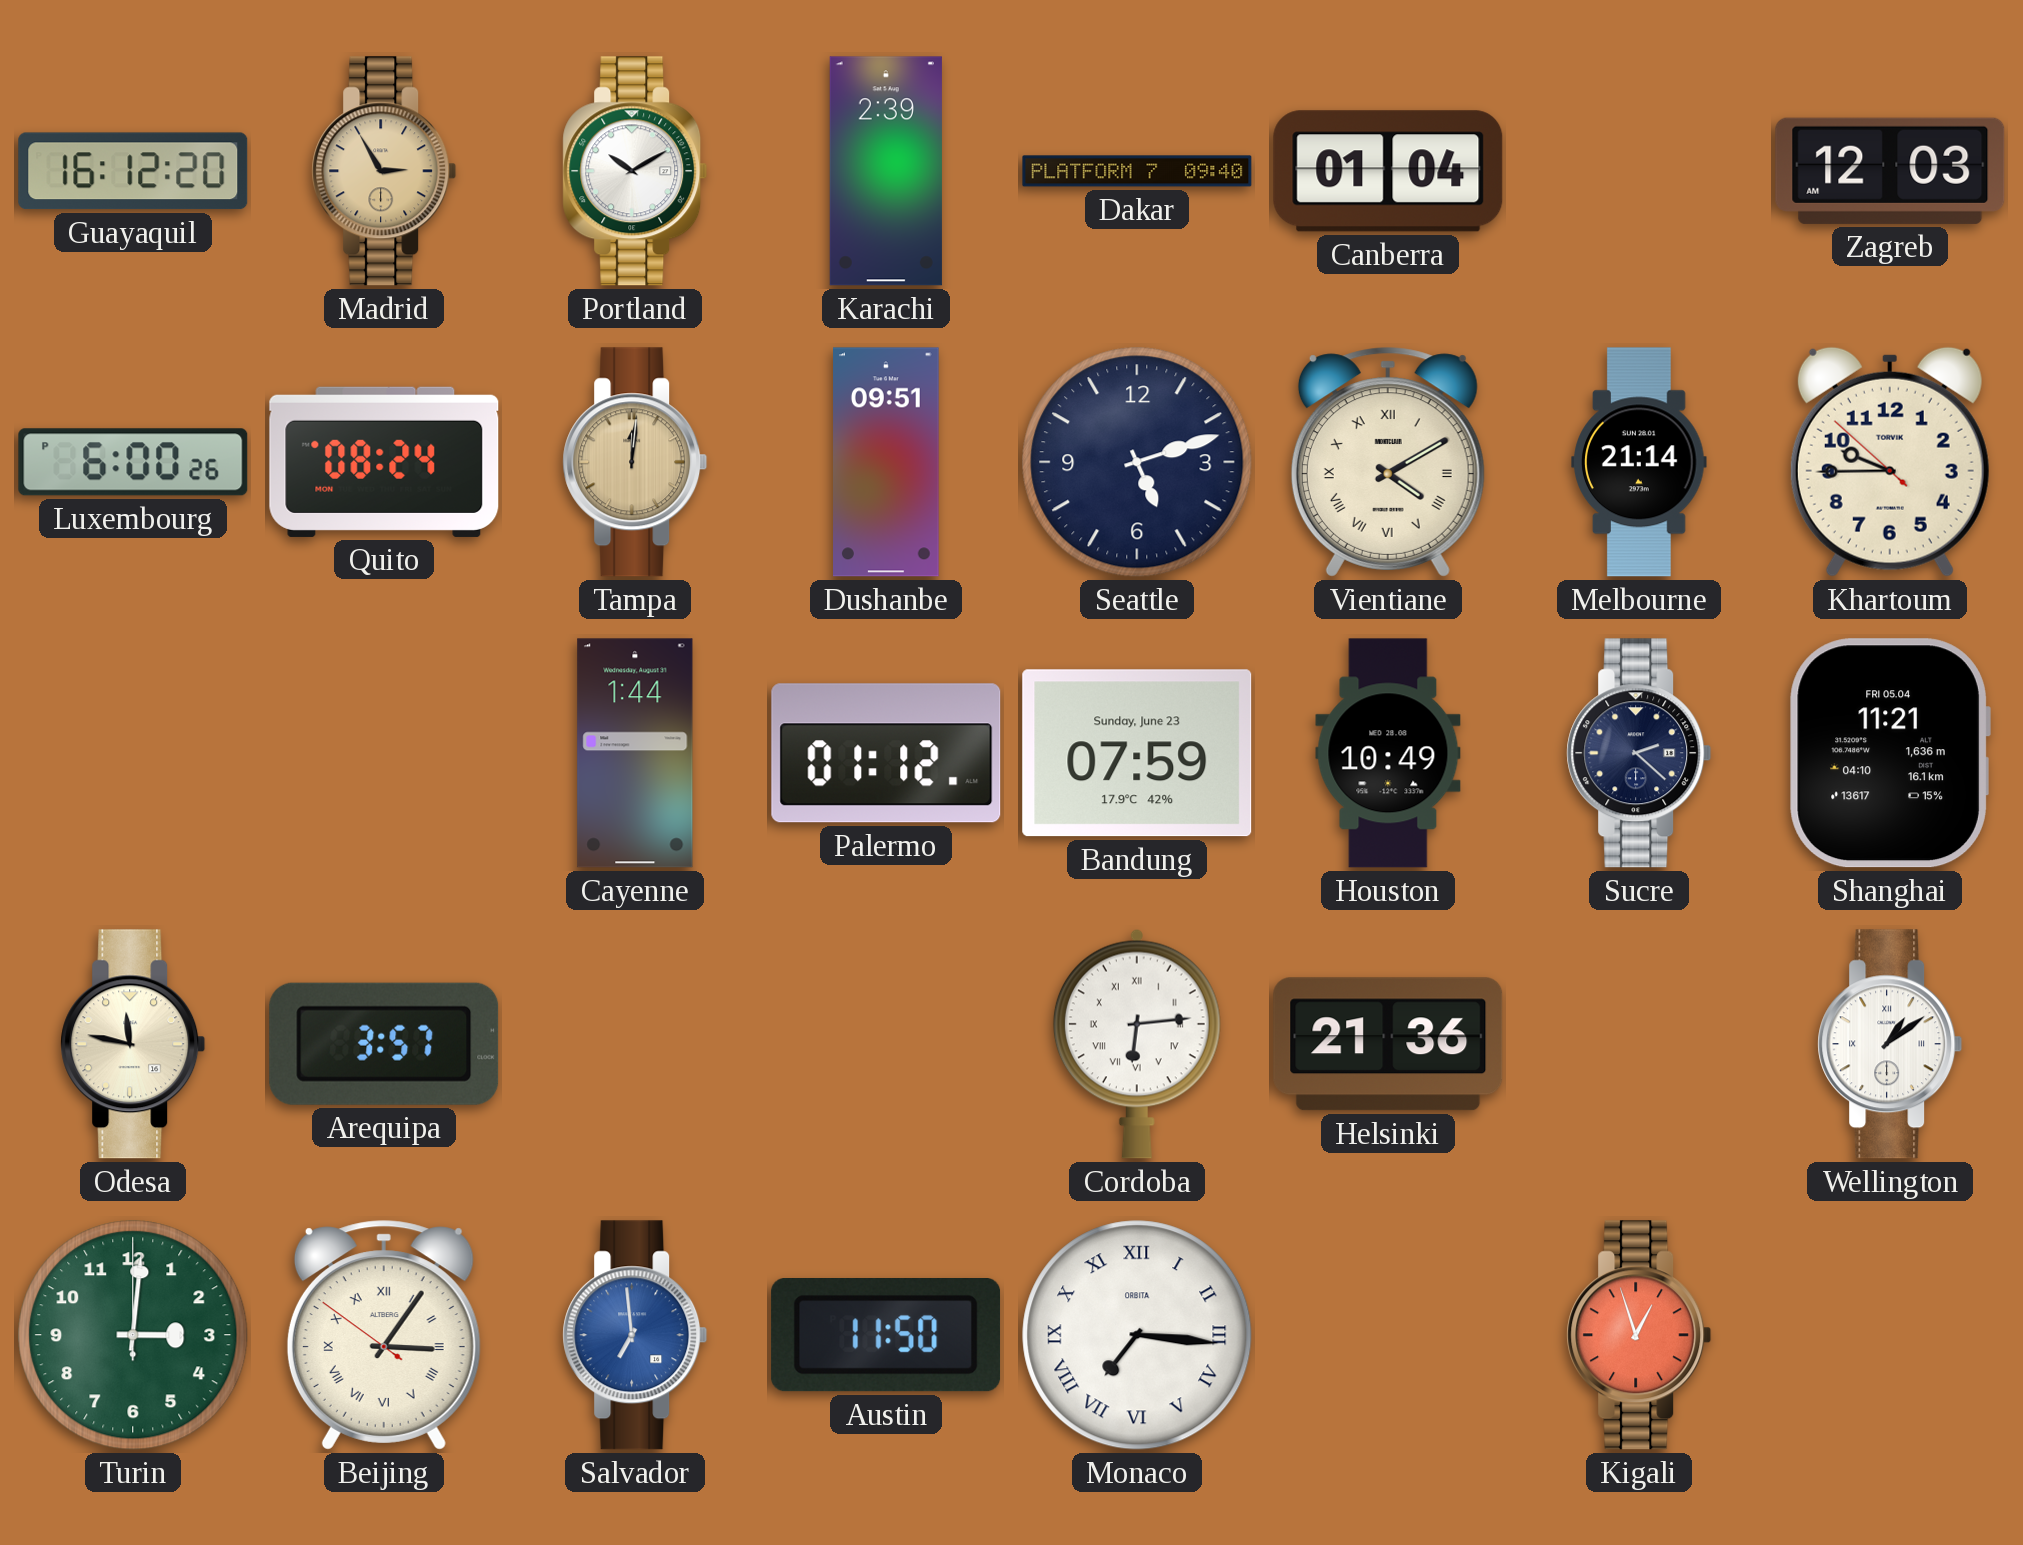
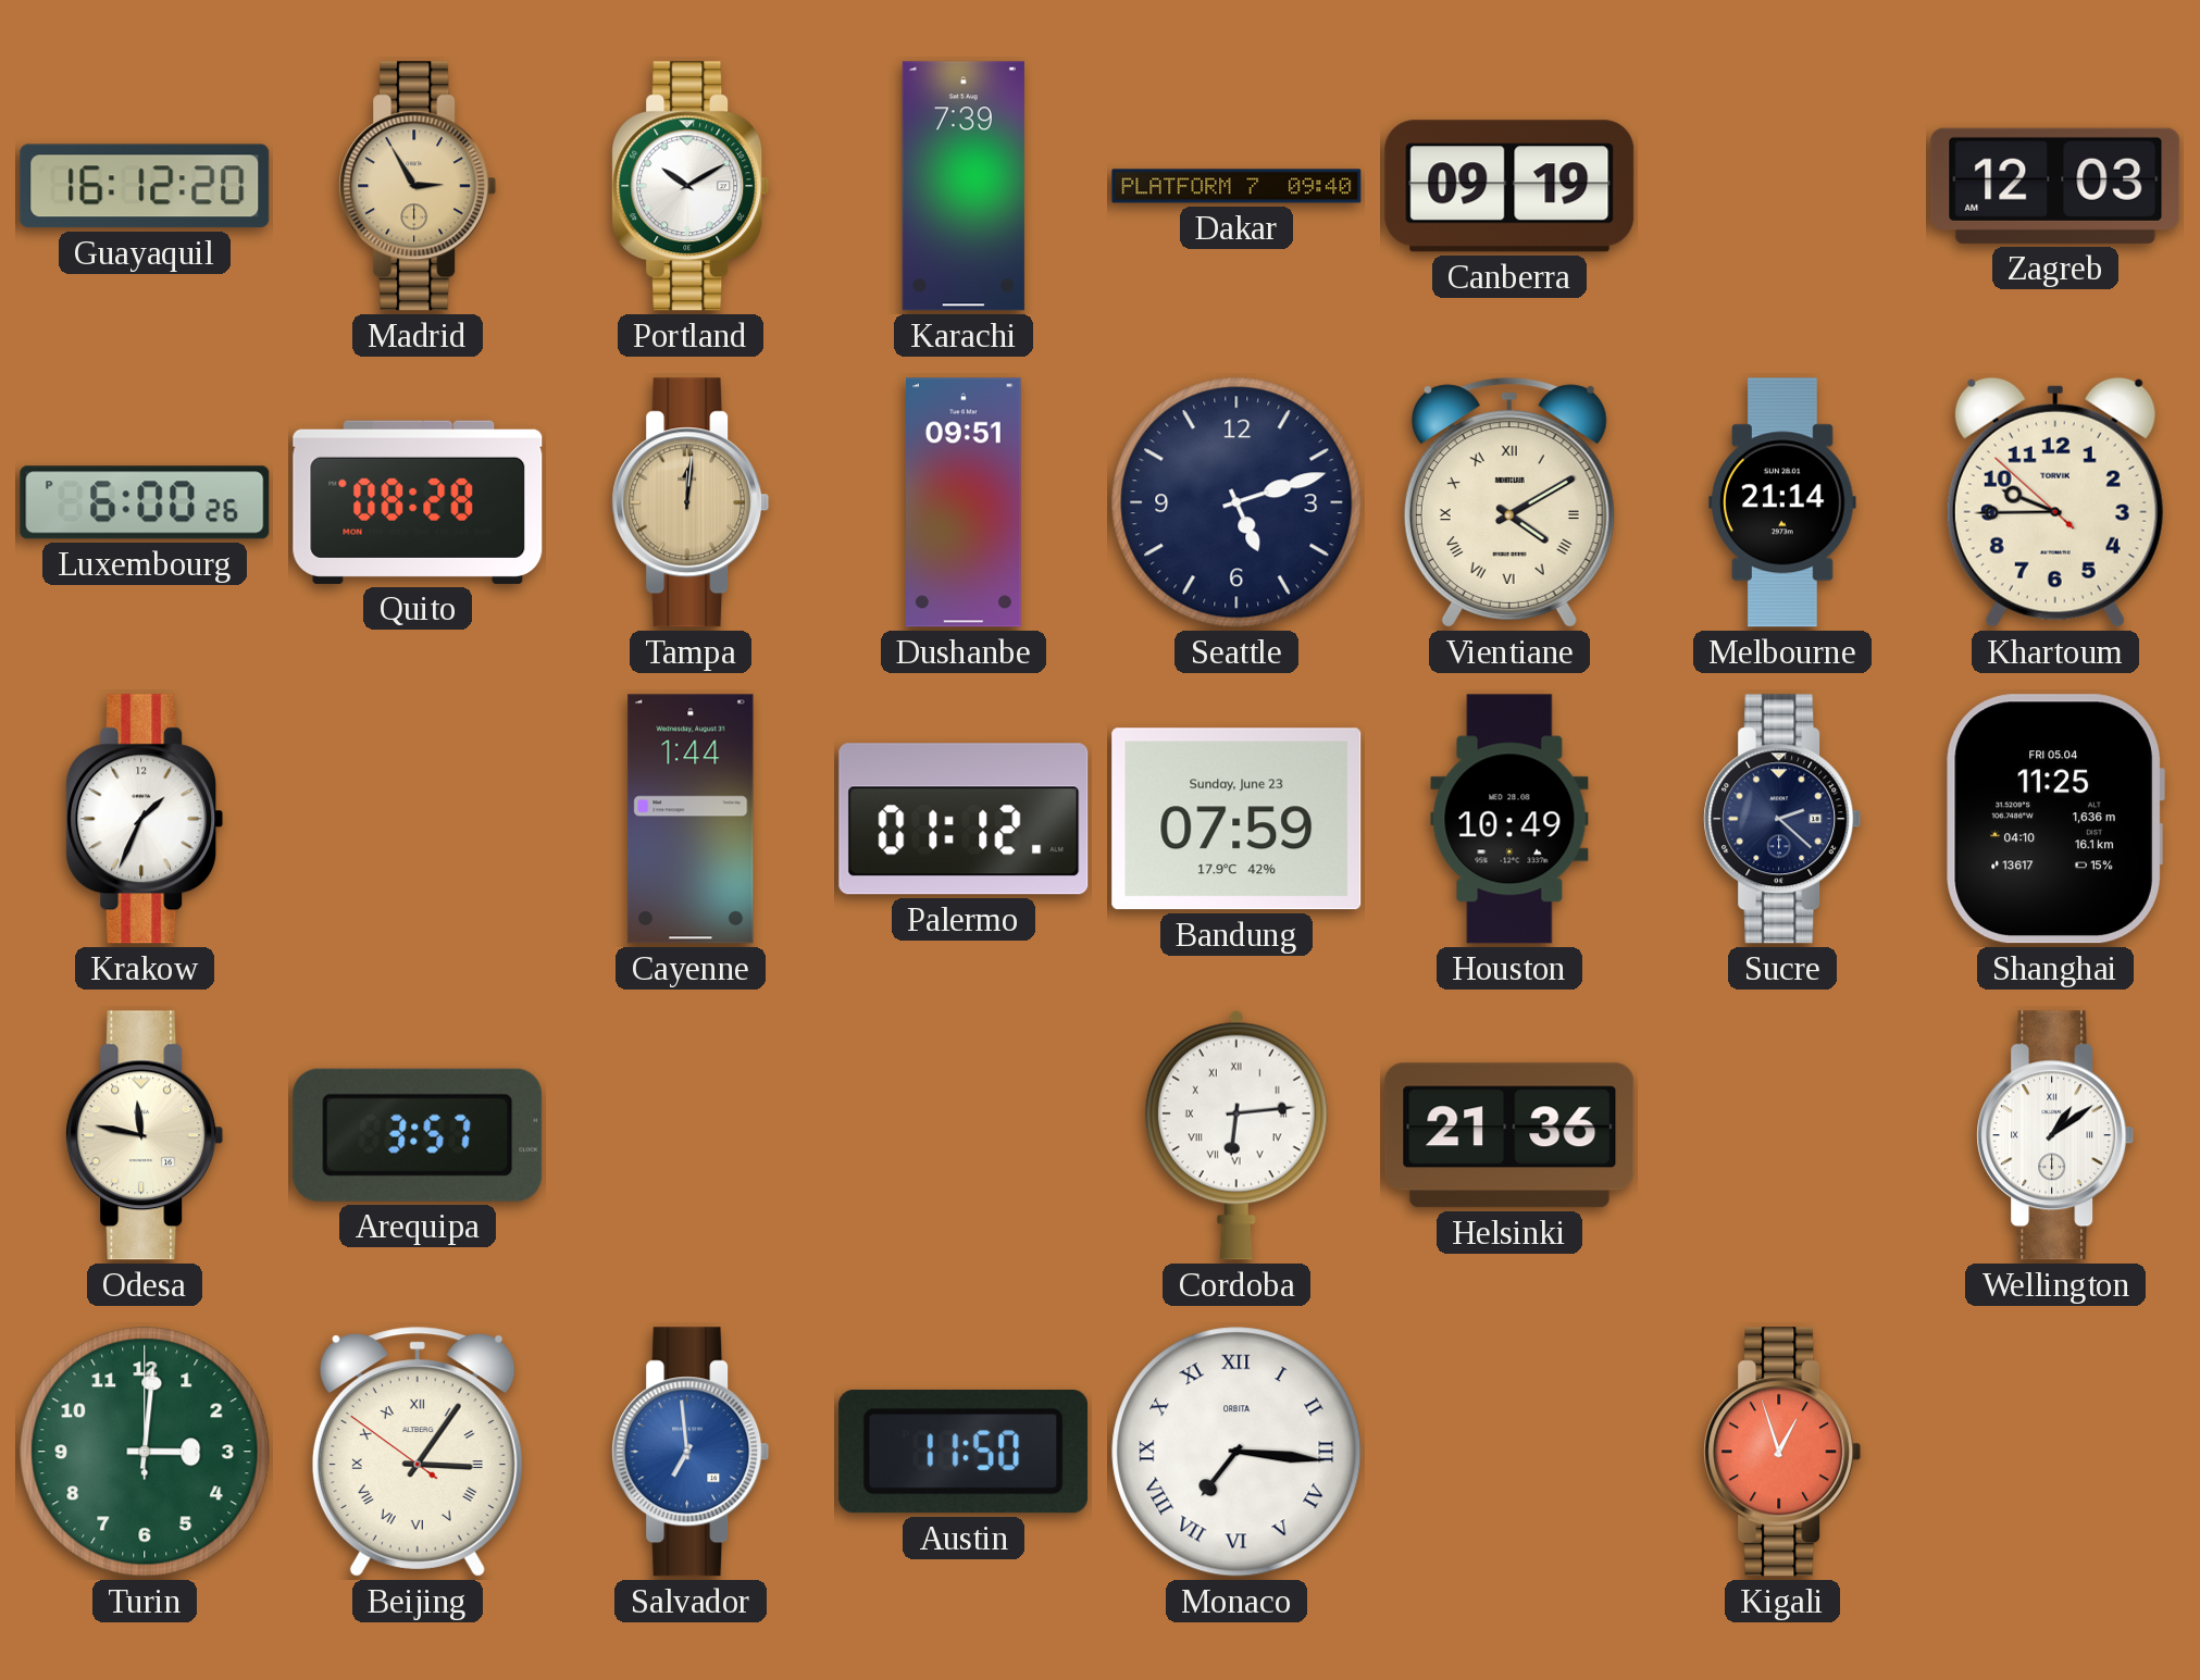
Karachi: 2:39 -> 7:39 (964, 186)
Canberra: 01:04 -> 09:19 (1509, 186)
Quito: 08:24 -> 08:28 (418, 502)
Krakow: none -> 1:34 (145, 819)
Shanghai: 11:21 -> 11:25 (2055, 819)
